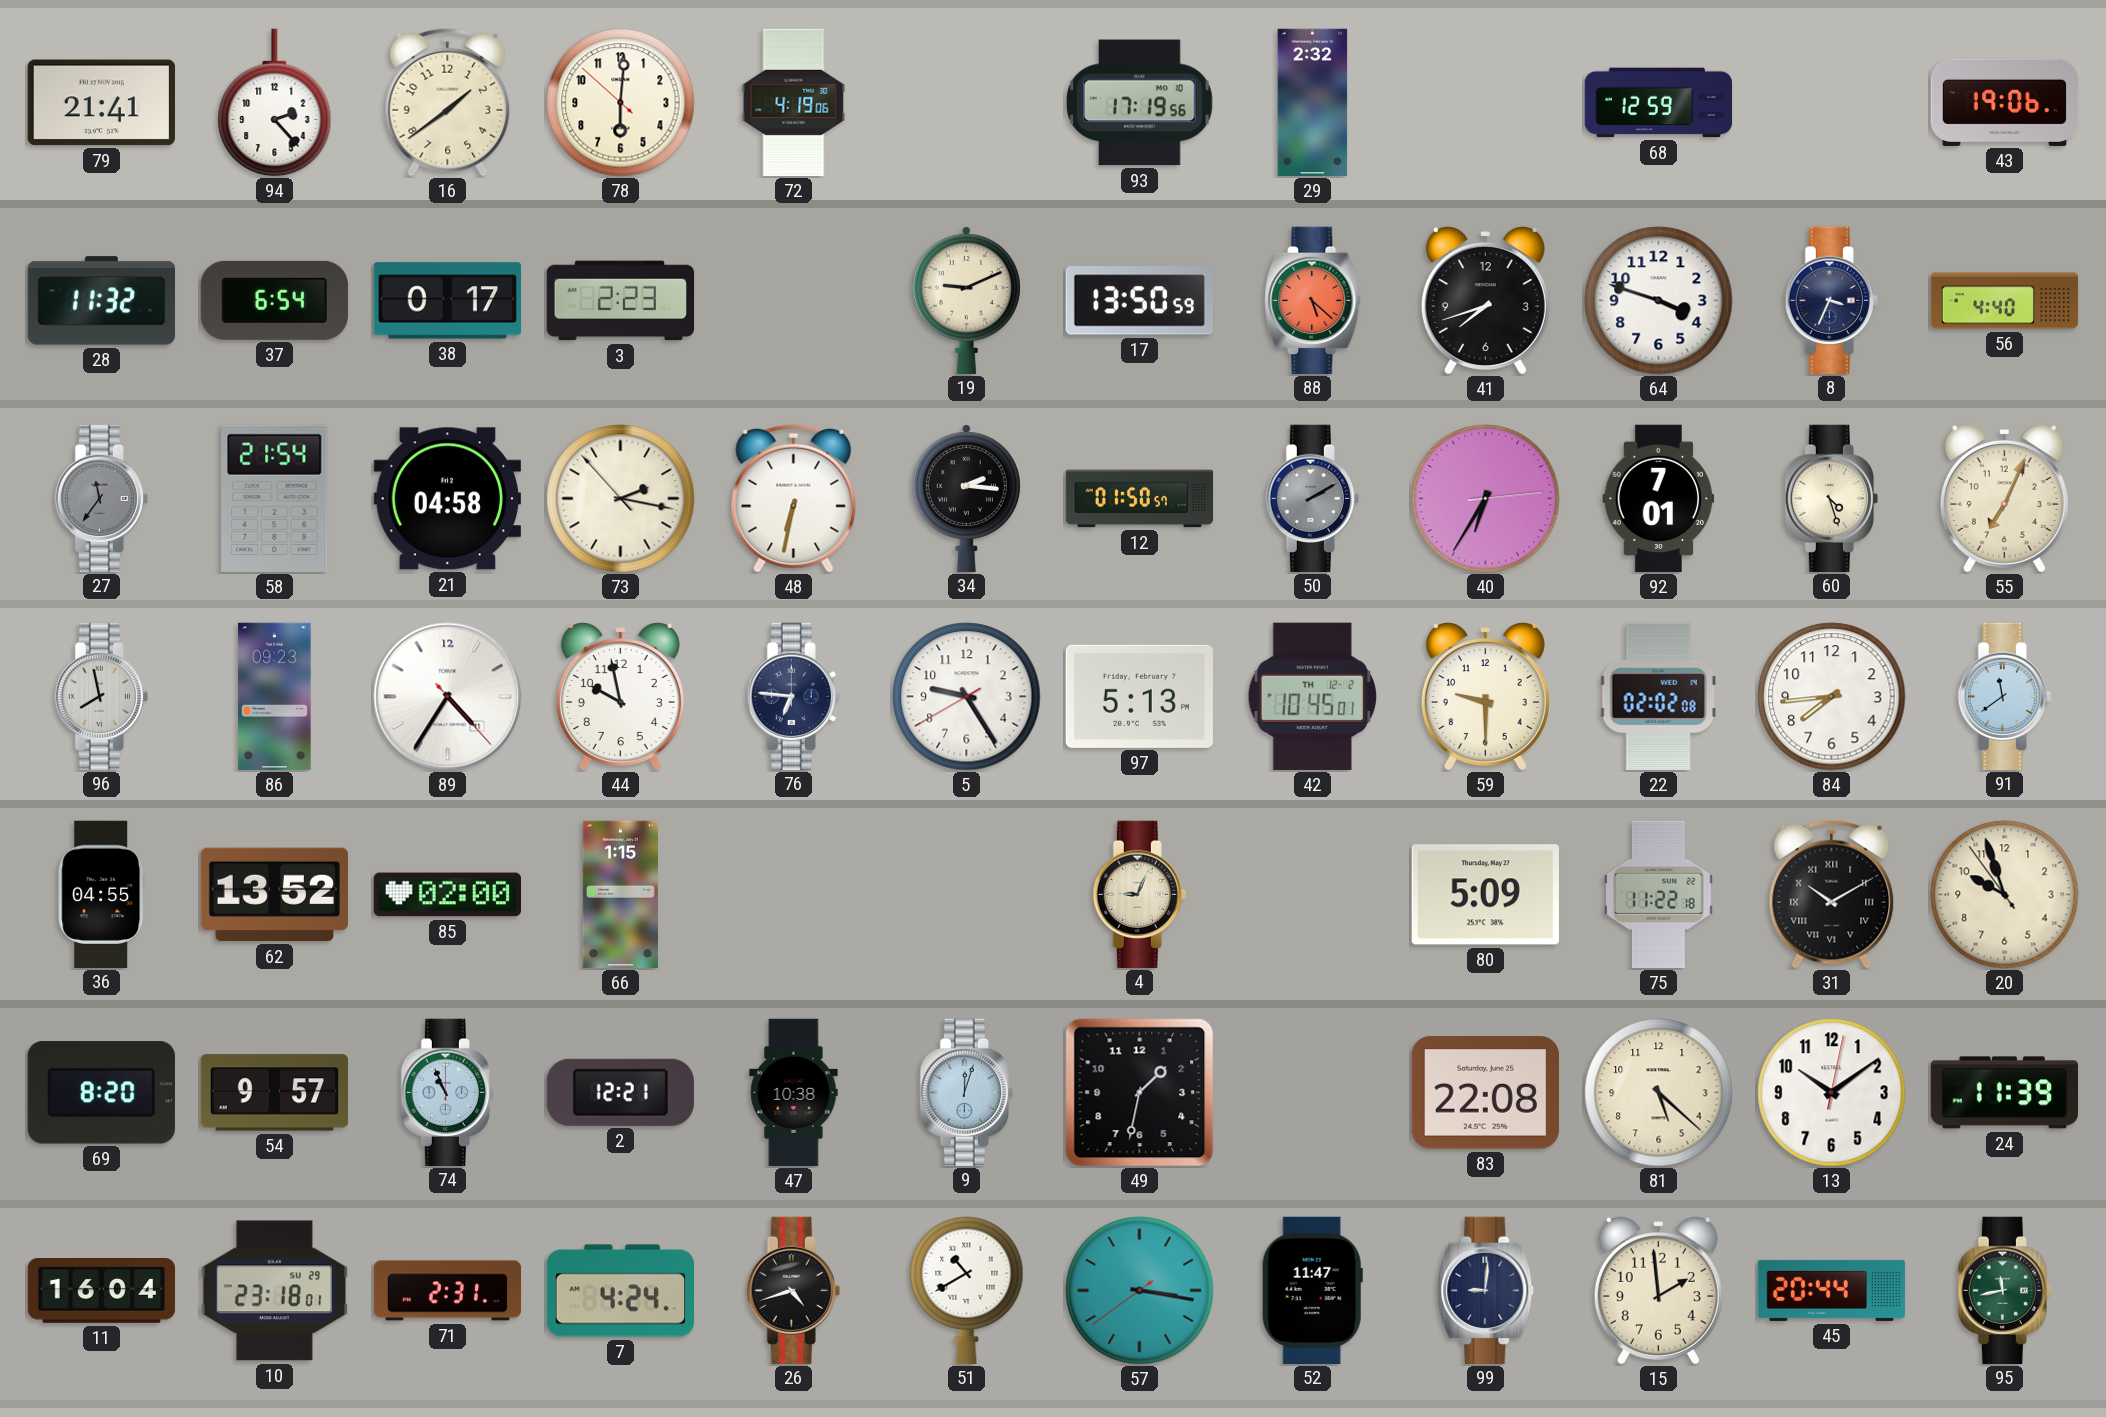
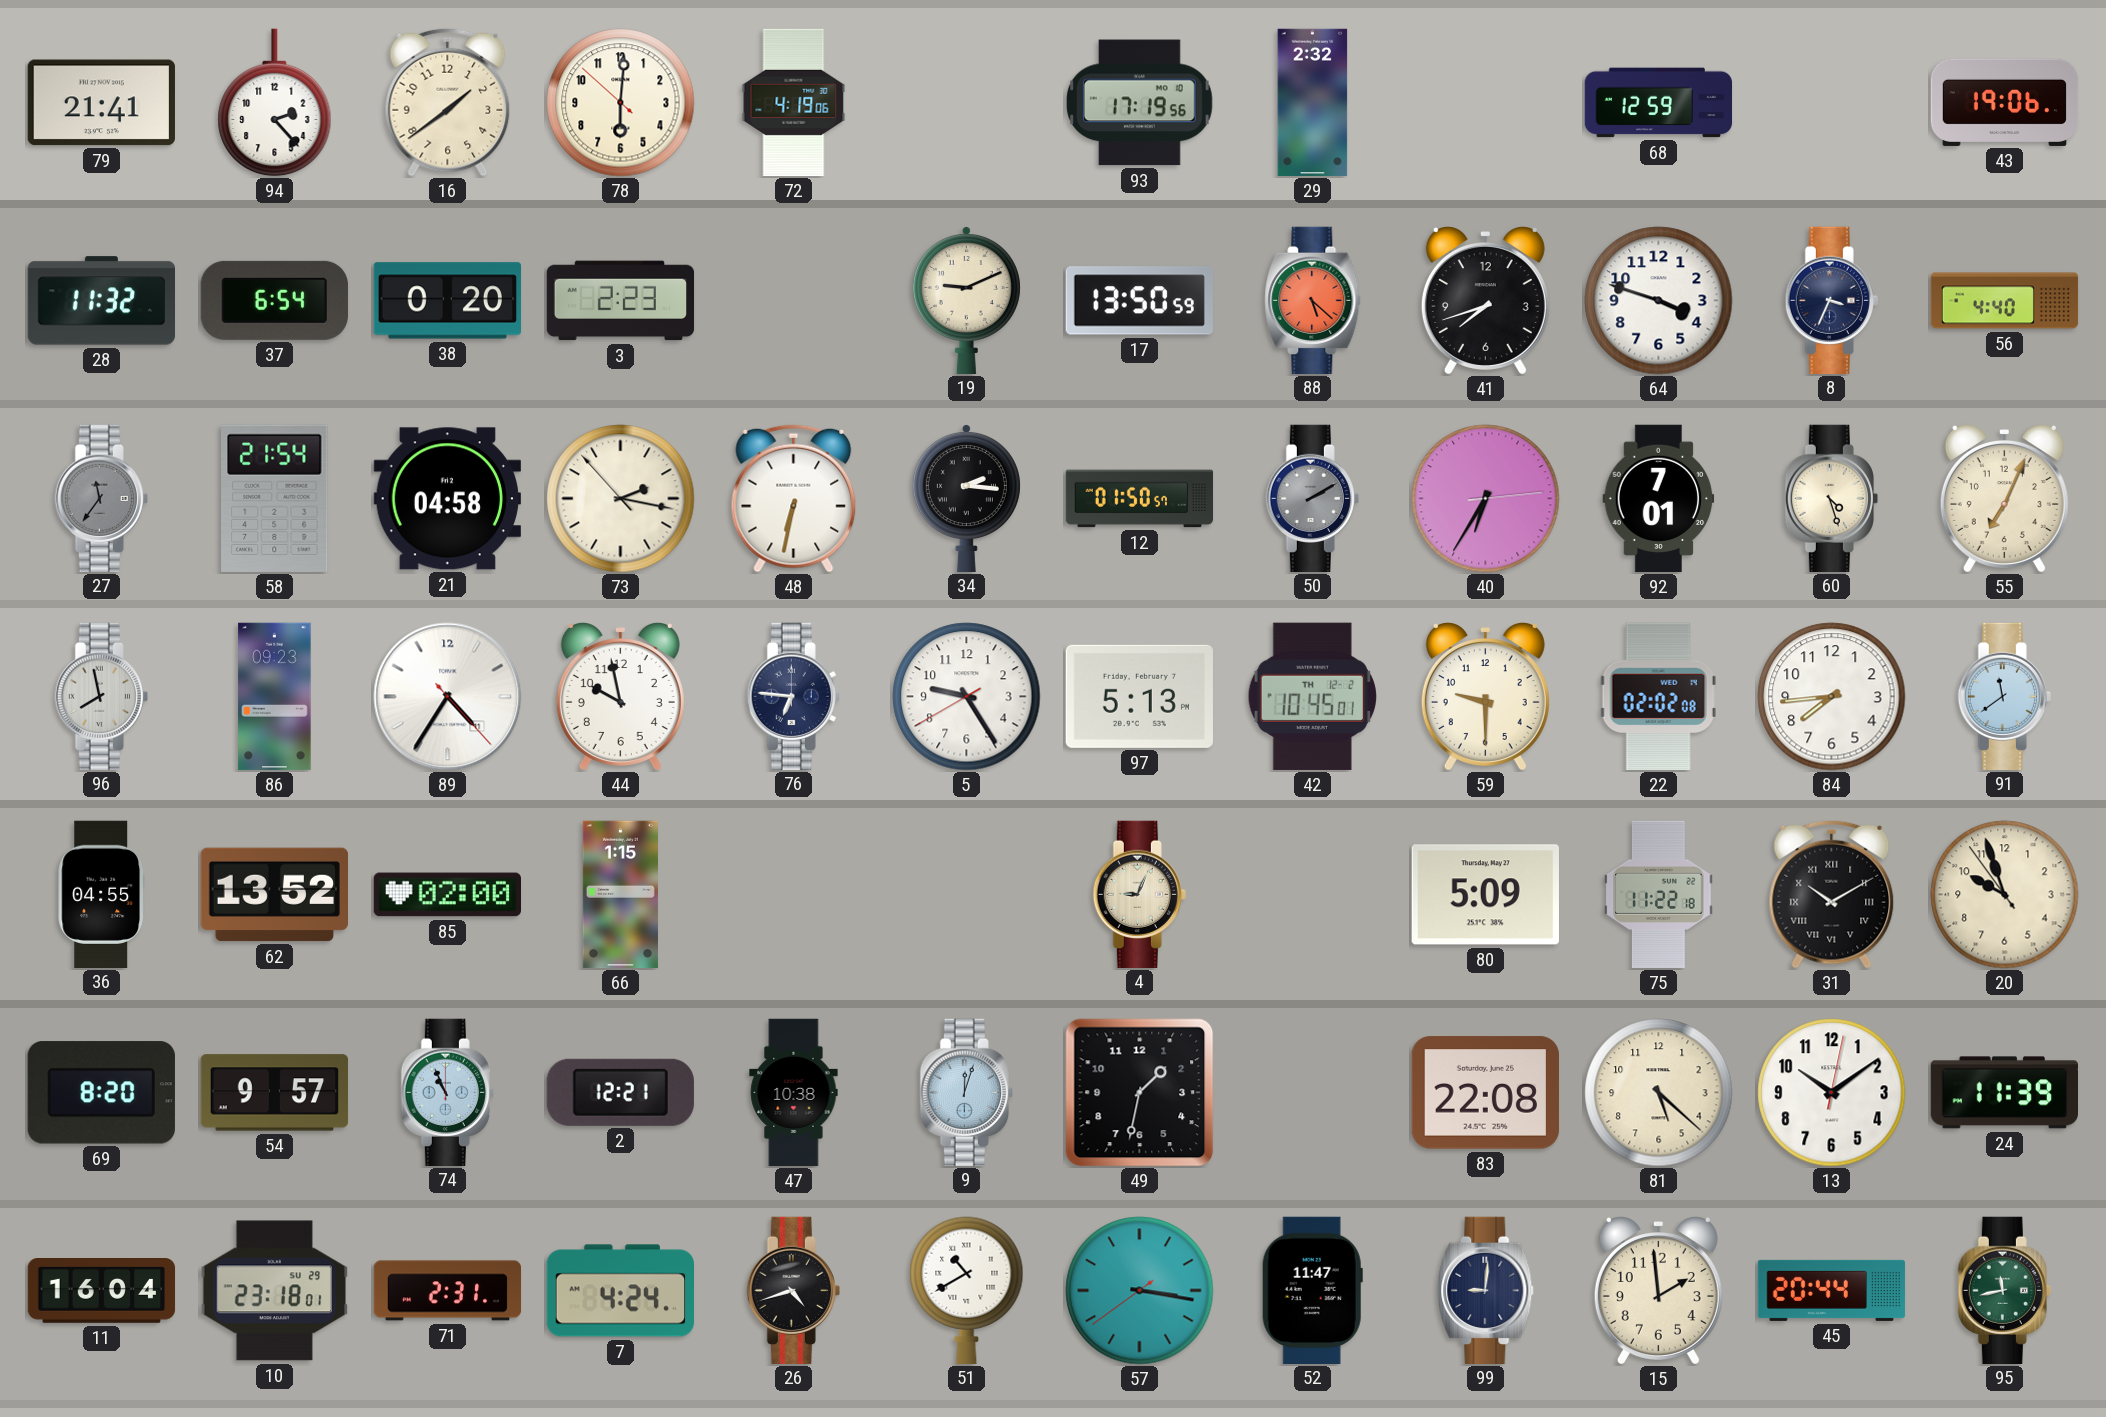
38: 0:17 -> 0:20 (447, 301)
